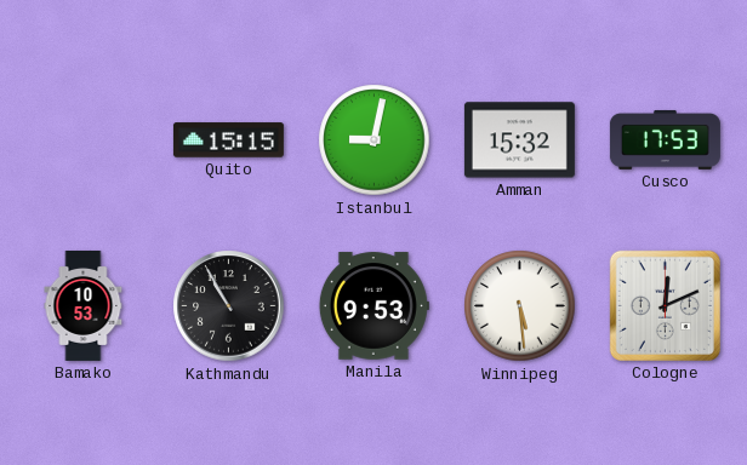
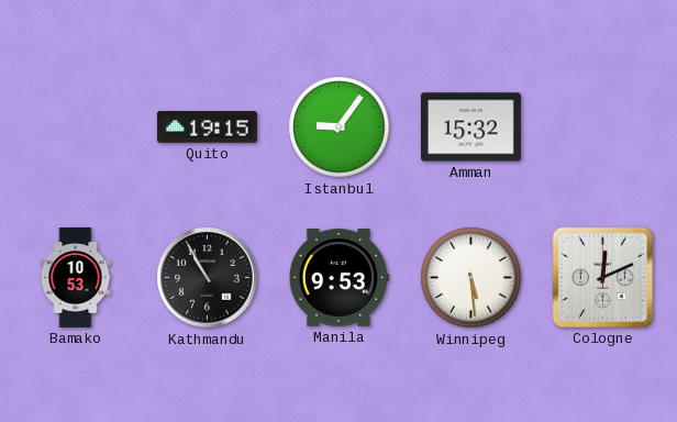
Quito: 15:15 -> 19:15 (207, 127)
Istanbul: 9:02 -> 9:06 (340, 127)
Cusco: 17:53 -> none (665, 139)
